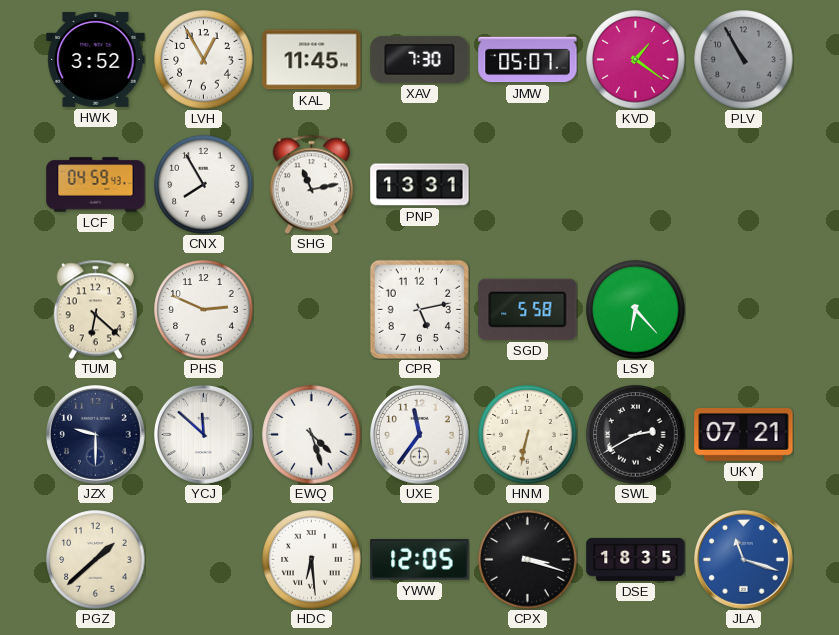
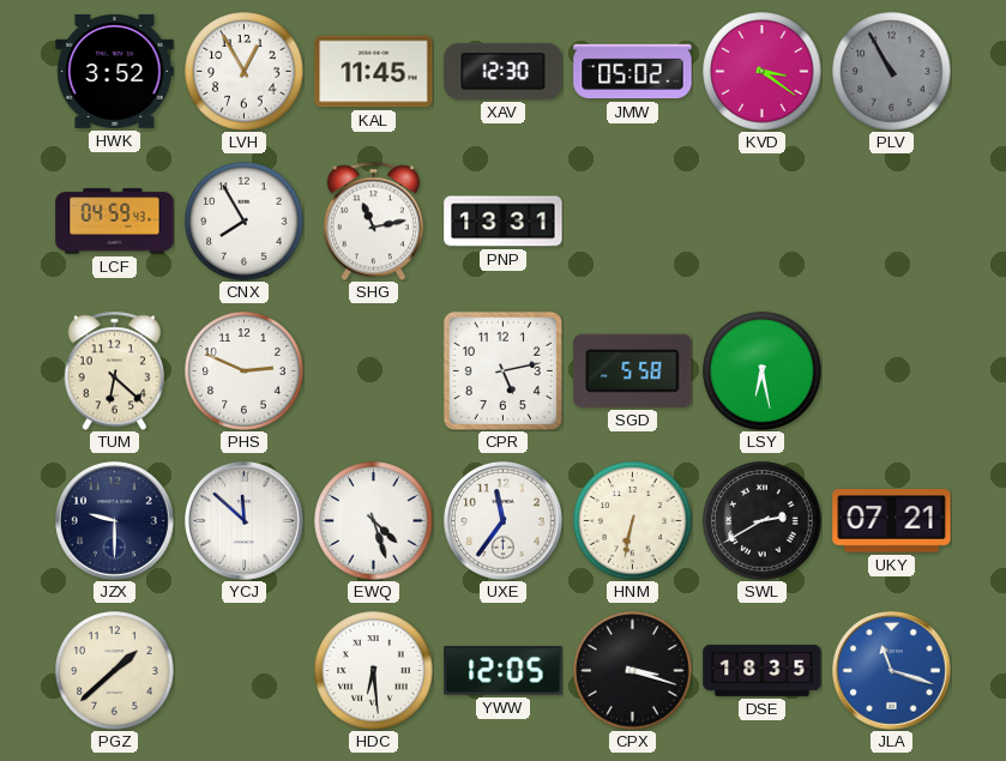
XAV: 7:30 -> 12:30 (504, 71)
JMW: 05:07 -> 05:02 (633, 72)
KVD: 1:21 -> 3:21 (763, 72)
LSY: 6:23 -> 6:28 (763, 372)
